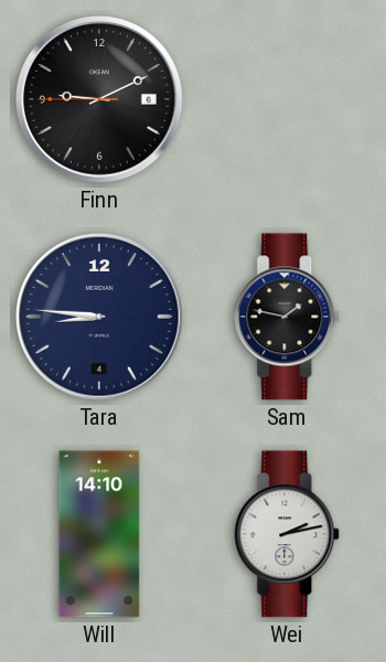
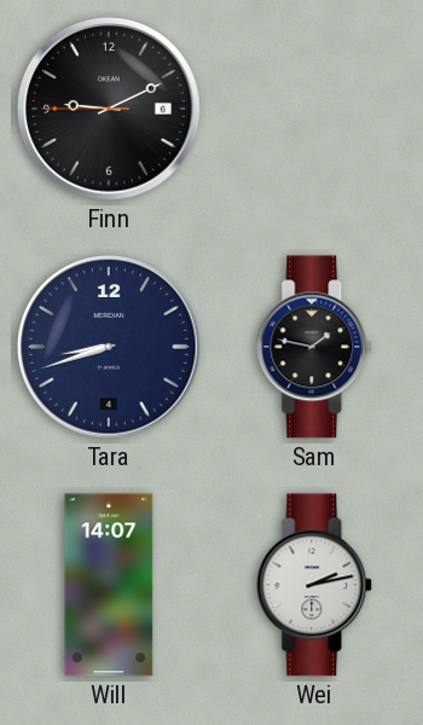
Tara: 8:46 -> 8:42 (109, 347)
Will: 14:10 -> 14:07 (109, 585)
